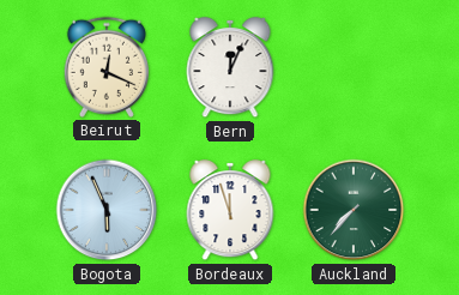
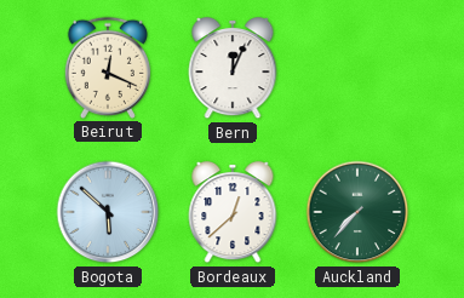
Bogota: 5:56 -> 5:52 (108, 212)
Bordeaux: 11:57 -> 12:38 (233, 213)
